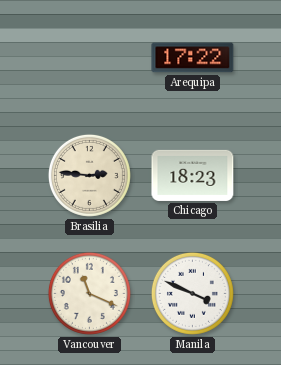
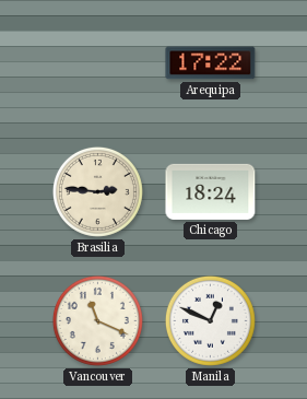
Chicago: 18:23 -> 18:24 (211, 191)
Manila: 3:49 -> 12:49 (210, 320)
